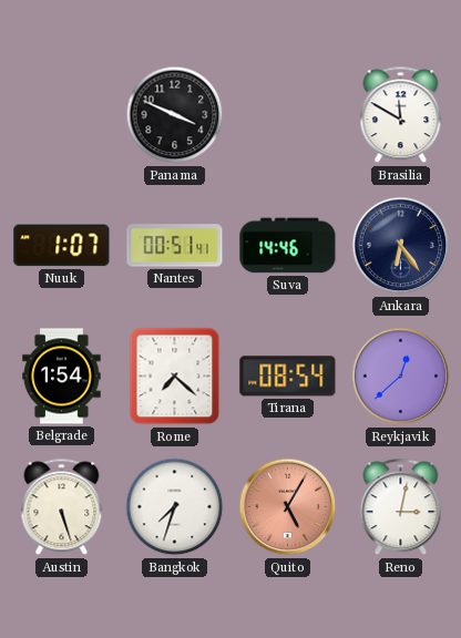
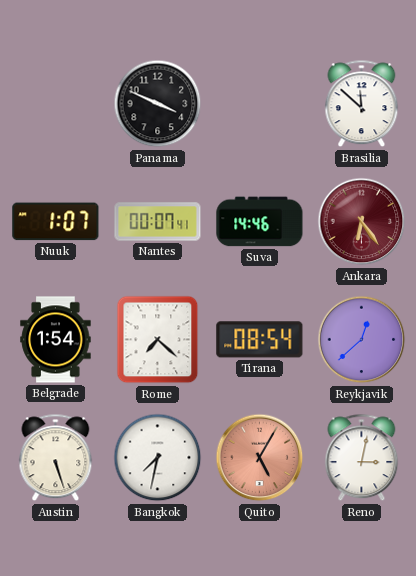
Brasilia: 11:50 -> 11:52 (362, 104)
Nantes: 00:51 -> 00:07 (158, 222)
Ankara dial: navy -> burgundy (362, 222)
Bangkok: 7:33 -> 7:32 (158, 458)
